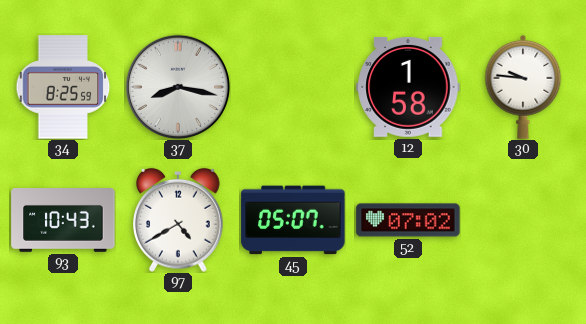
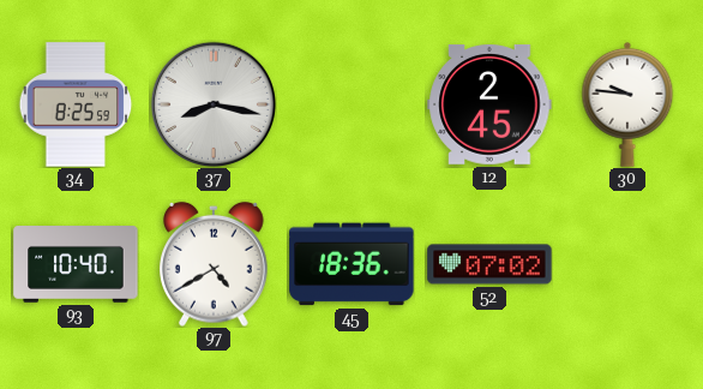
12: 1:58 -> 2:45 (489, 104)
93: 10:43 -> 10:40 (76, 265)
45: 05:07 -> 18:36 (351, 264)
